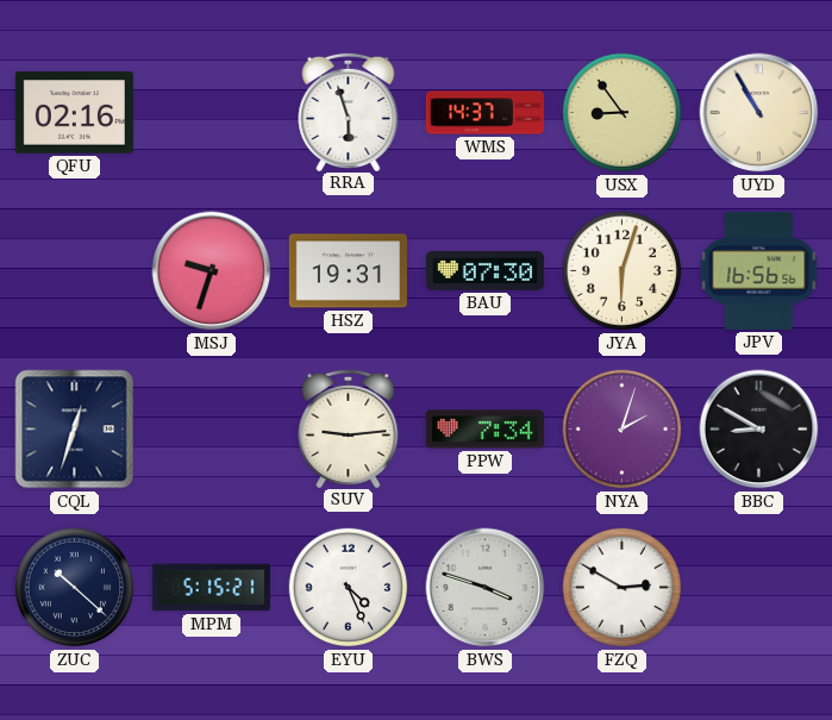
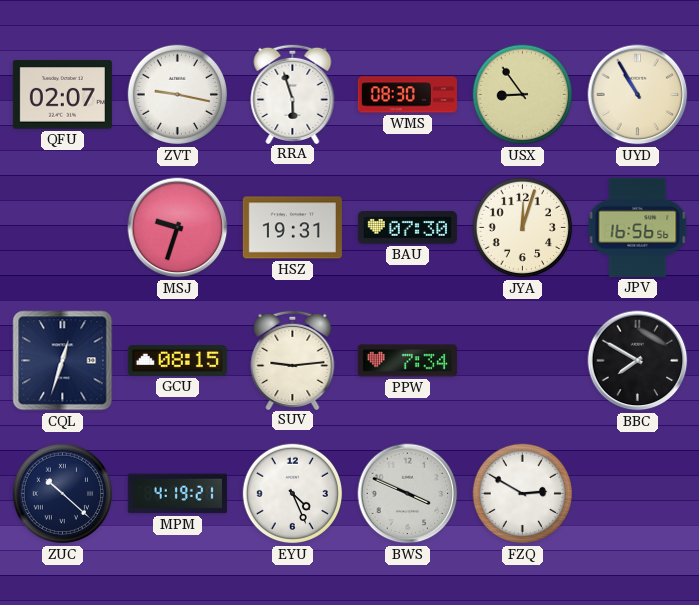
QFU: 02:16 -> 02:07 (62, 95)
ZVT: none -> 9:17 (178, 95)
WMS: 14:37 -> 08:30 (407, 95)
JYA: 6:03 -> 12:03 (523, 228)
GCU: none -> 08:15 (177, 361)
NYA: 2:03 -> none (623, 430)
BBC: 8:50 -> 7:50 (638, 361)
MPM: 5:15 -> 4:19 (177, 494)
BWS: 3:48 -> 3:49 (408, 494)
